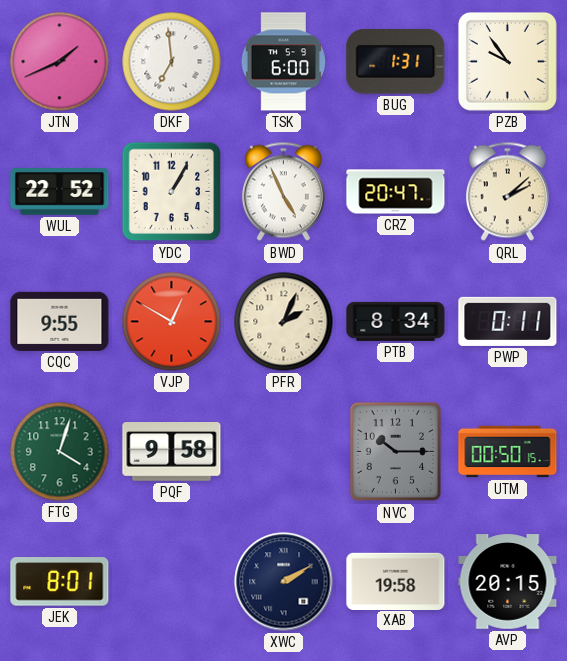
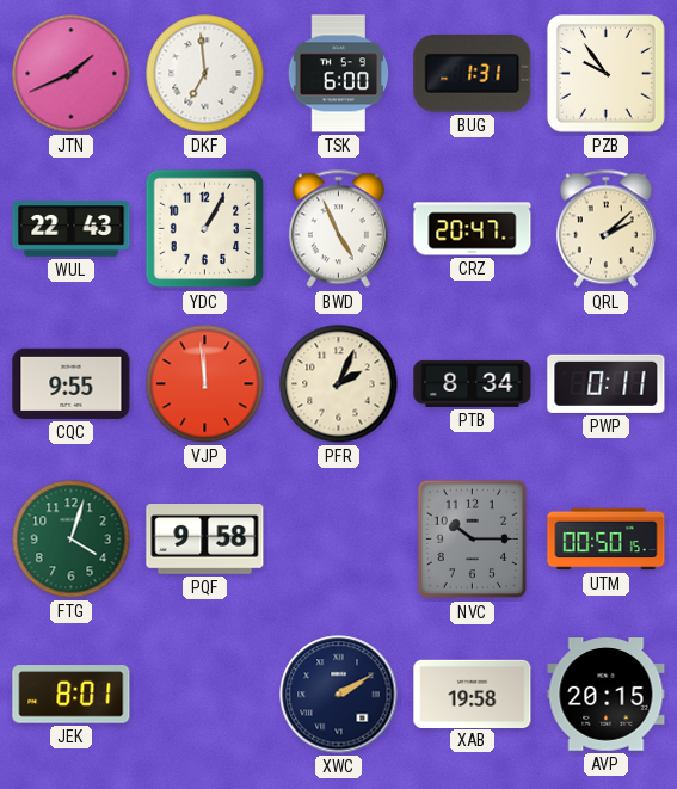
WUL: 22:52 -> 22:43 (72, 229)
VJP: 12:50 -> 11:59 (205, 384)
